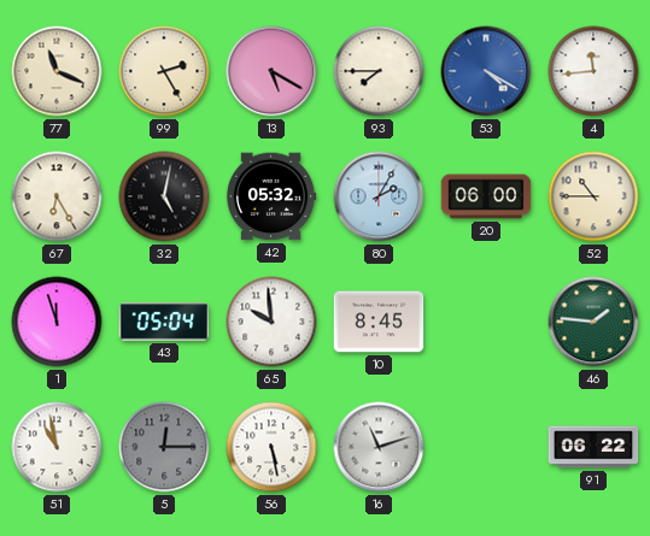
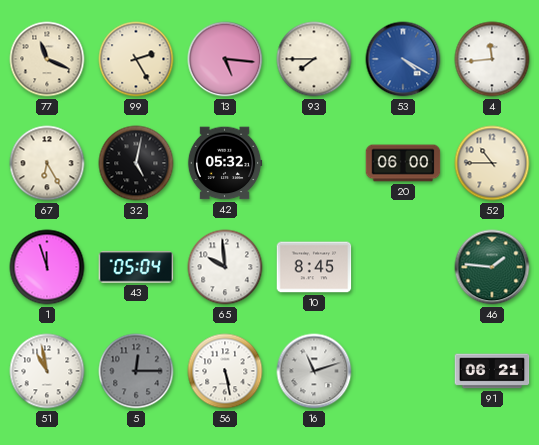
13: 5:20 -> 5:16 (225, 59)
80: 2:05 -> none (379, 196)
91: 06:22 -> 06:21 (492, 371)
